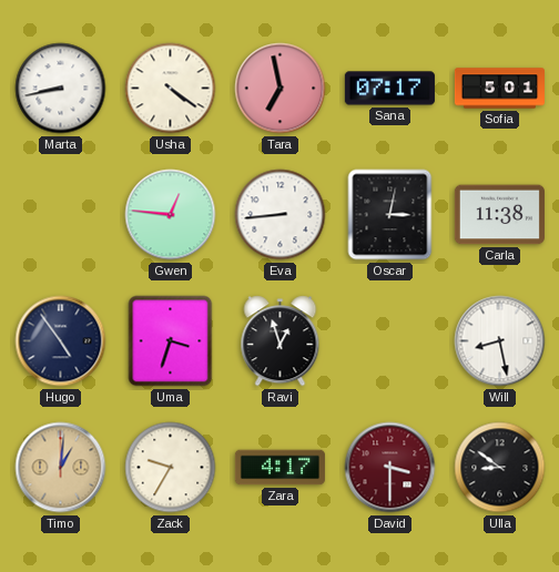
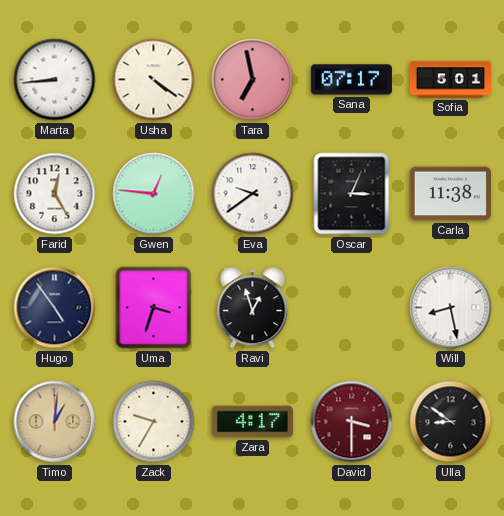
Marta: 8:43 -> 8:44 (55, 80)
Farid: none -> 12:25 (55, 194)
Eva: 8:44 -> 9:39 (253, 194)
Oscar: 3:02 -> 3:04 (352, 194)
